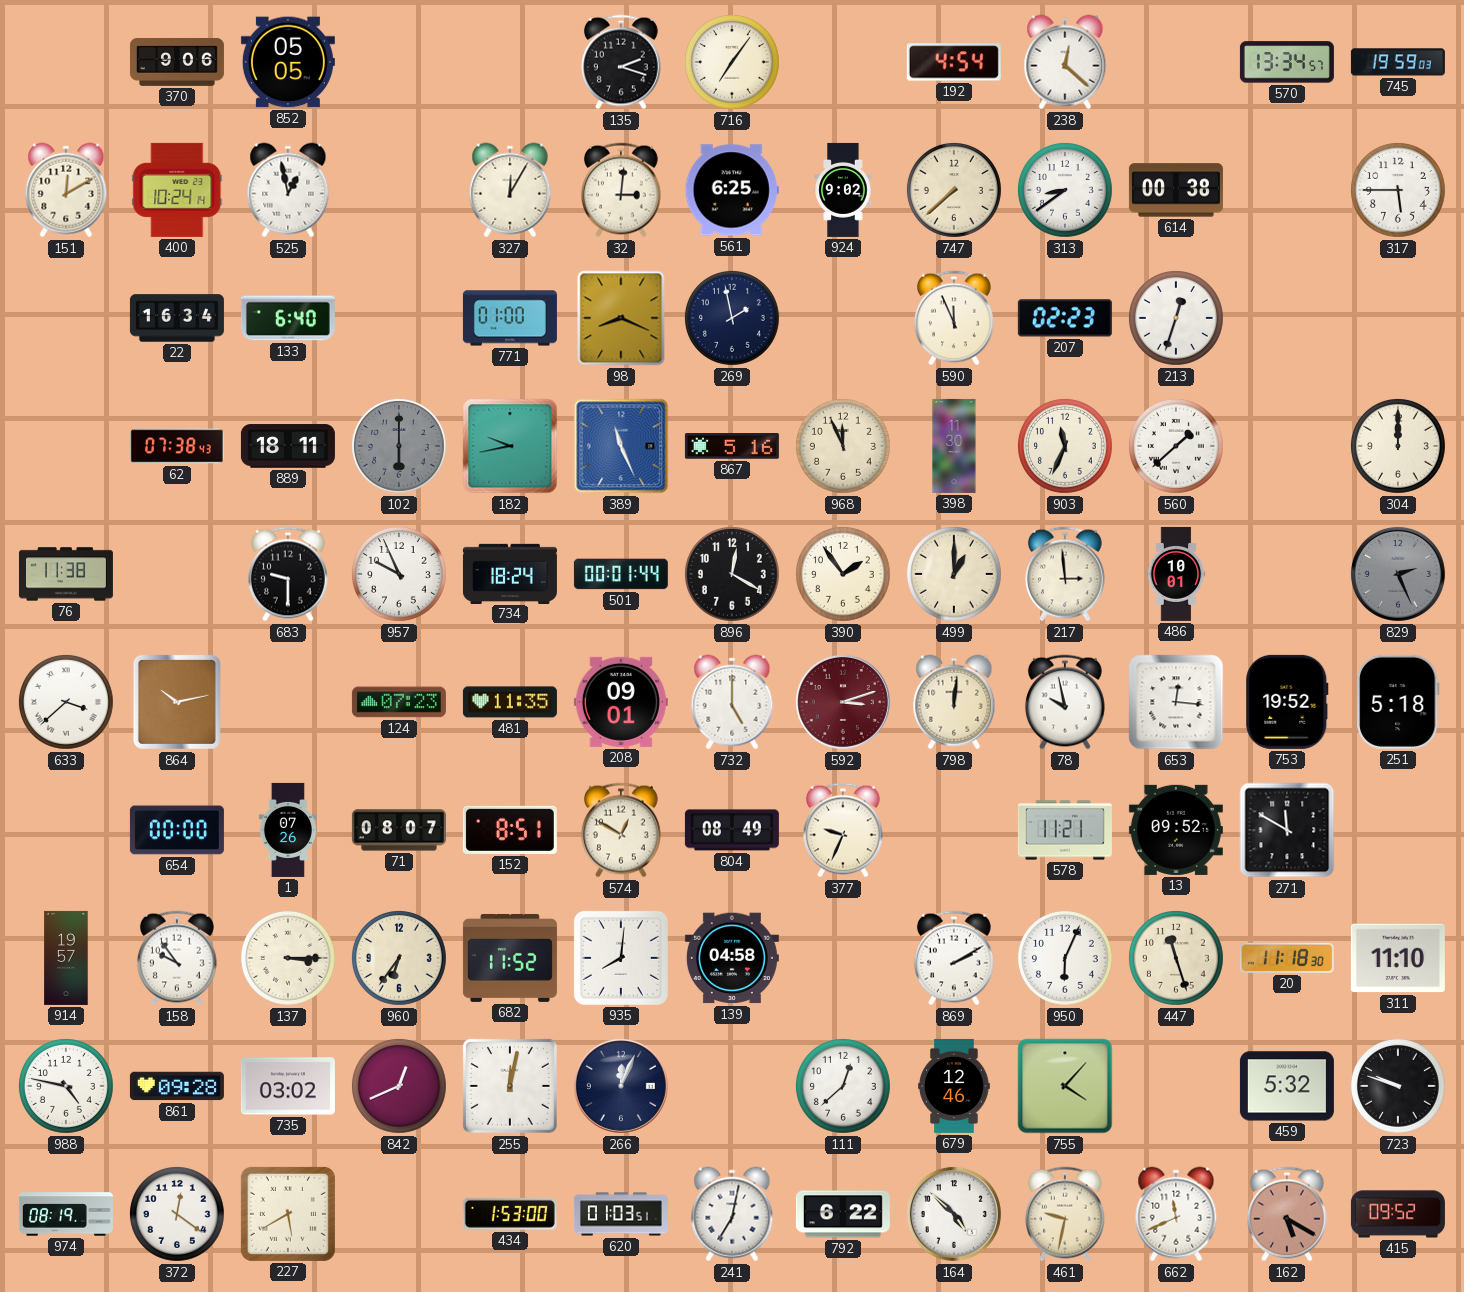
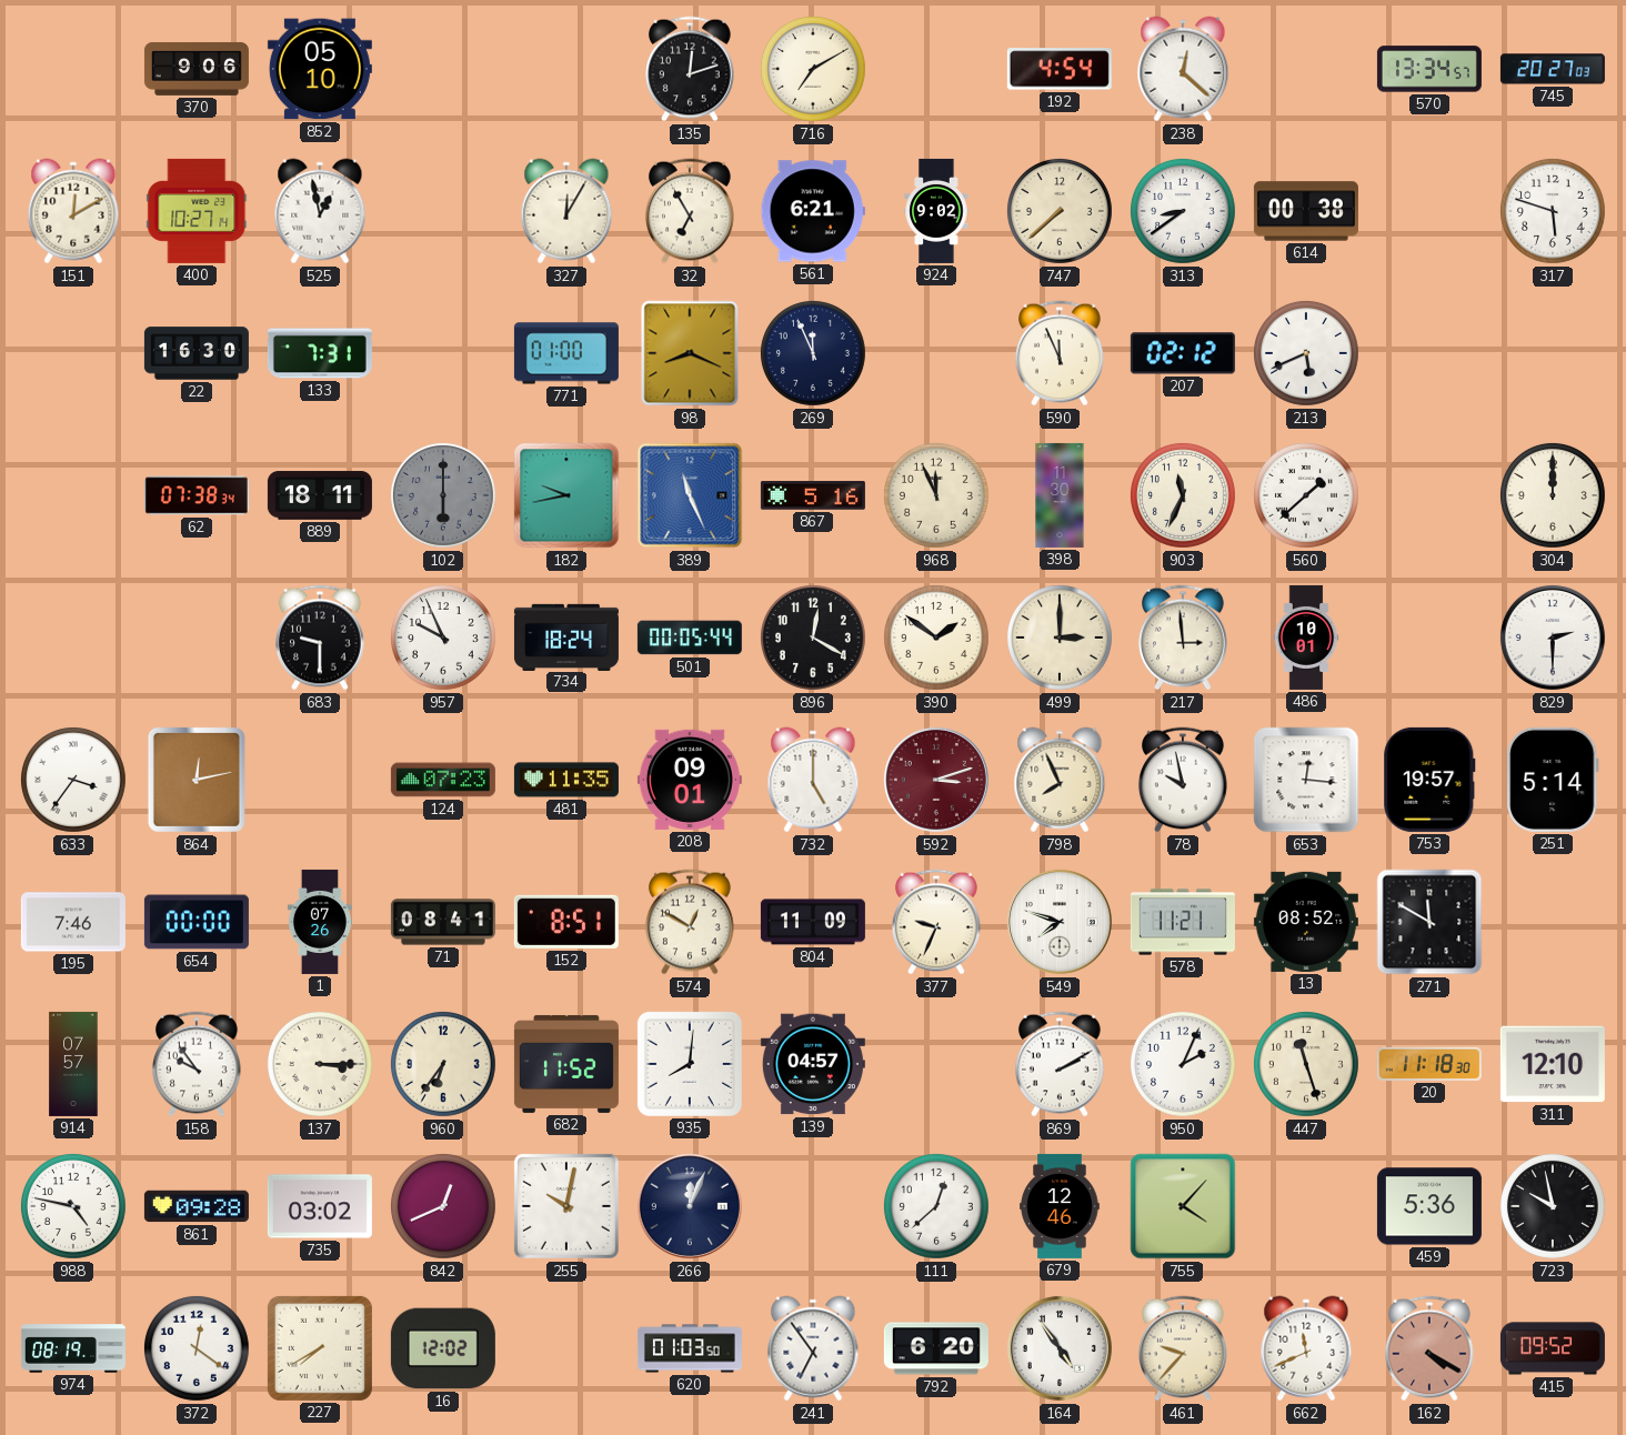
852: 05:05 -> 05:10 (320, 69)
135: 2:18 -> 12:12 (690, 69)
716: 7:06 -> 7:10 (813, 69)
745: 19:59 -> 20:27 (1553, 69)
400: 10:24 -> 10:27 (197, 211)
32: 3:01 -> 6:55 (690, 211)
561: 6:25 -> 6:21 (813, 211)
317: 5:45 -> 5:48 (1553, 211)
22: 16:34 -> 16:30 (197, 353)
133: 6:40 -> 7:31 (320, 353)
269: 1:58 -> 11:56 (813, 353)
207: 02:23 -> 02:12 (1183, 353)
213: 12:33 -> 5:41 (1306, 353)
62: 07:38:43 -> 07:38:34 (197, 495)
76: 11:38 -> none (66, 574)
501: 00:01 -> 00:05 (690, 638)
390: 1:54 -> 1:51 (936, 638)
499: 1:00 -> 3:00 (1060, 638)
829: 2:26 -> 2:30 (1553, 638)
829 dial: grey -> white (1553, 638)
633: 3:38 -> 3:36 (73, 780)
864: 10:13 -> 12:13 (197, 780)
798: 12:01 -> 7:56 (1060, 780)
753: 19:52 -> 19:57 (1429, 780)
251: 5:18 -> 5:14 (1554, 780)
195: none -> 7:46 (73, 922)
71: 08:07 -> 08:41 (443, 922)
804: 08:49 -> 11:09 (813, 922)
549: none -> 7:48 (1060, 922)
13: 09:52 -> 08:52 (1306, 922)
914: 19:57 -> 07:57 (73, 1064)
139: 04:58 -> 04:57 (813, 1064)
950: 6:04 -> 2:04 (1183, 1064)
311: 11:10 -> 12:10 (1553, 1064)
255: 12:02 -> 10:02 (566, 1206)
459: 5:32 -> 5:36 (1429, 1206)
723: 9:48 -> 9:58 (1553, 1206)
227: 5:40 -> 7:40 (320, 1348)
16: none -> 12:02 (443, 1348)
434: 1:53 -> none (510, 1214)
620: 01:03:51 -> 01:03:50 (690, 1348)
241: 7:02 -> 6:54 (813, 1348)
792: 6:22 -> 6:20 (936, 1348)
164: 4:52 -> 4:54 (1060, 1348)
461: 9:32 -> 9:37 (1183, 1348)
162: 5:20 -> 4:20 (1429, 1348)
